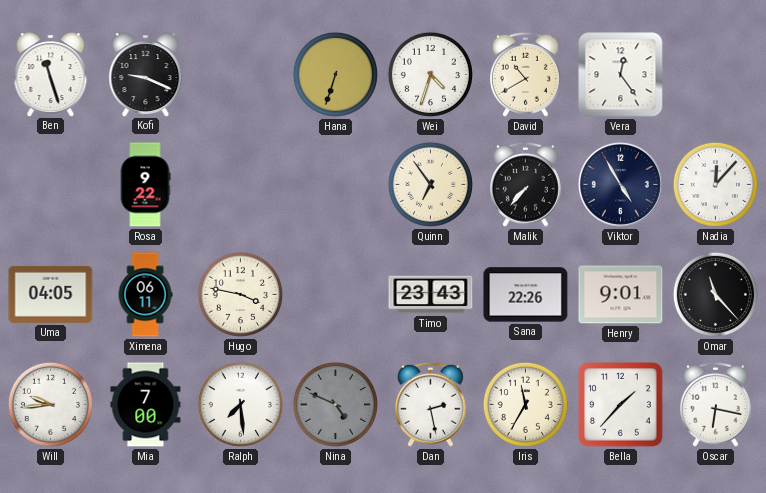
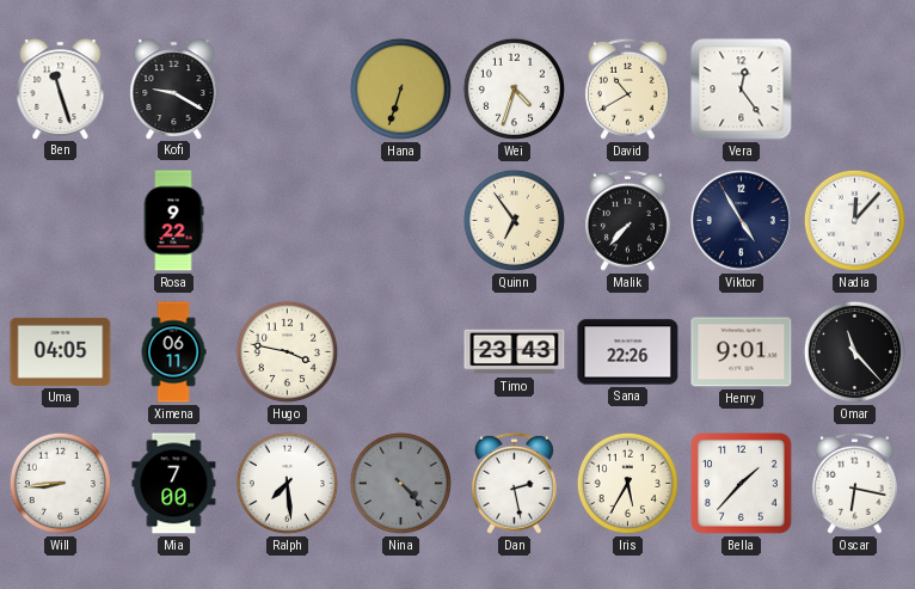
Kofi: 9:19 -> 9:20 (174, 88)
Will: 9:44 -> 8:44 (60, 483)
Nina: 4:49 -> 4:23 (400, 483)
Iris: 11:35 -> 5:35 (627, 483)
